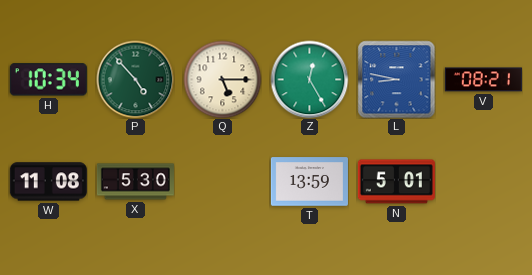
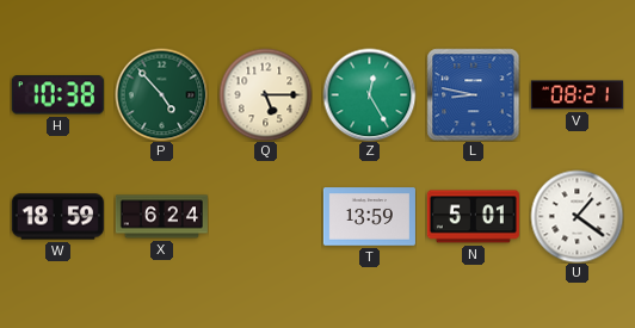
H: 10:34 -> 10:38 (57, 95)
W: 11:08 -> 18:59 (57, 217)
X: 5:30 -> 6:24 (161, 217)
U: none -> 1:21 (577, 216)
